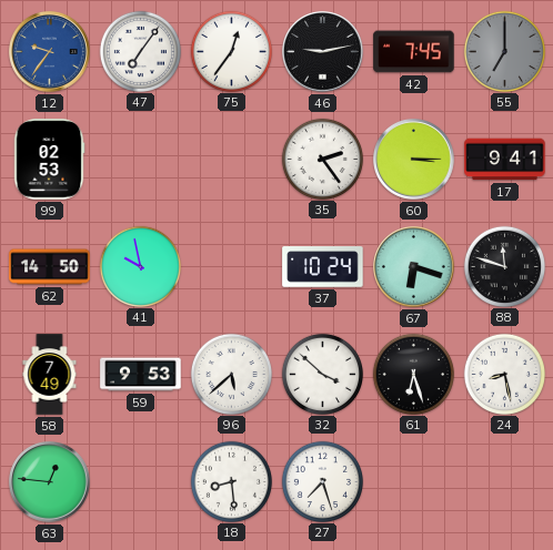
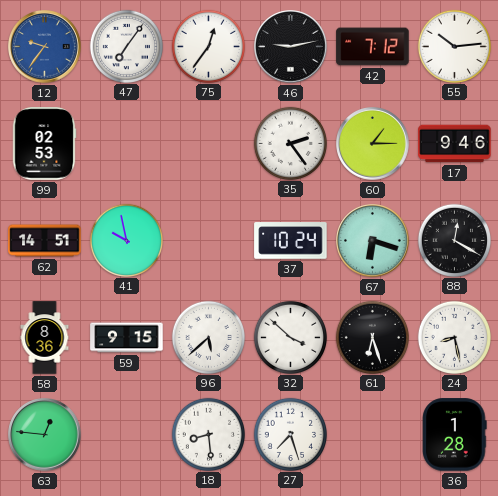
42: 7:45 -> 7:12 (373, 47)
55: 7:00 -> 10:14 (454, 46)
55 dial: grey -> white (454, 46)
60: 3:15 -> 1:15 (373, 144)
17: 9:41 -> 9:46 (455, 144)
62: 14:50 -> 14:51 (45, 241)
88: 11:48 -> 12:20 (454, 240)
58: 7:49 -> 8:36 (45, 338)
59: 9:53 -> 9:15 (127, 338)
36: none -> 1:28 (455, 435)
